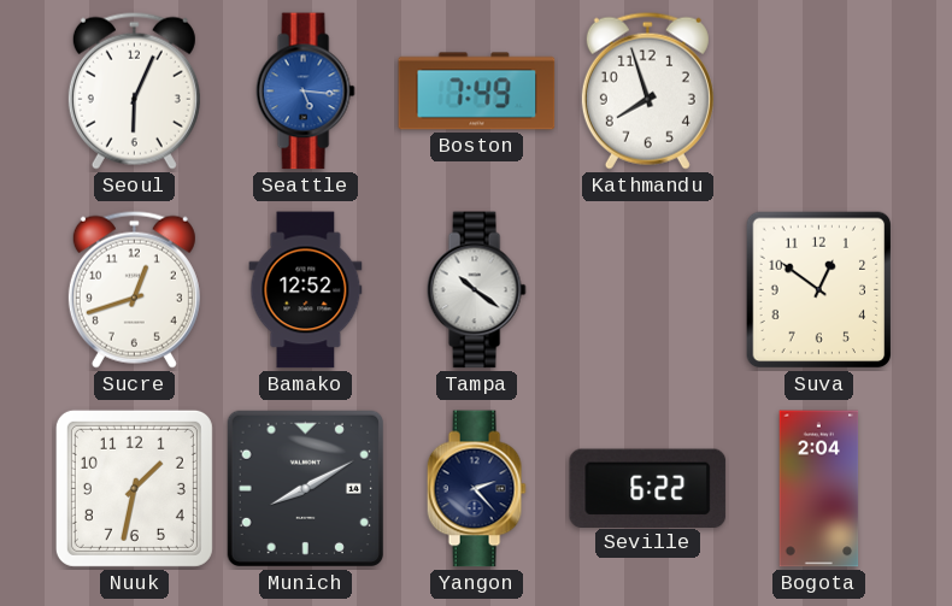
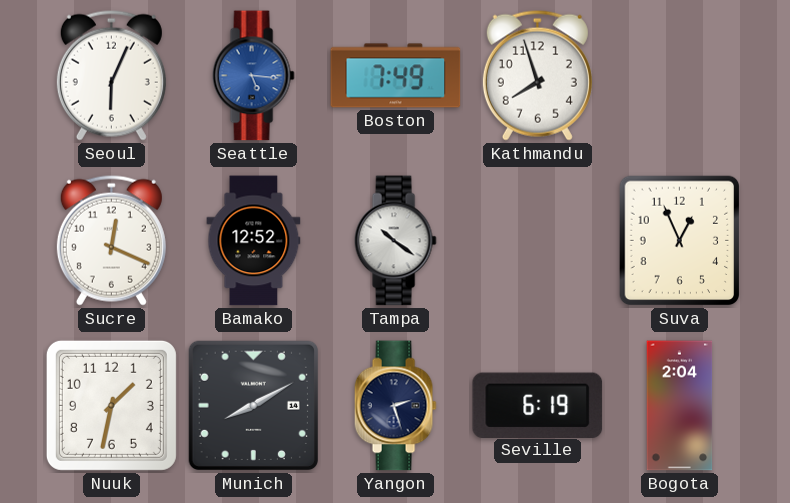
Sucre: 12:42 -> 12:19 (111, 240)
Suva: 12:51 -> 12:56 (680, 241)
Yangon: 2:23 -> 2:27 (395, 406)
Seville: 6:22 -> 6:19 (538, 405)
